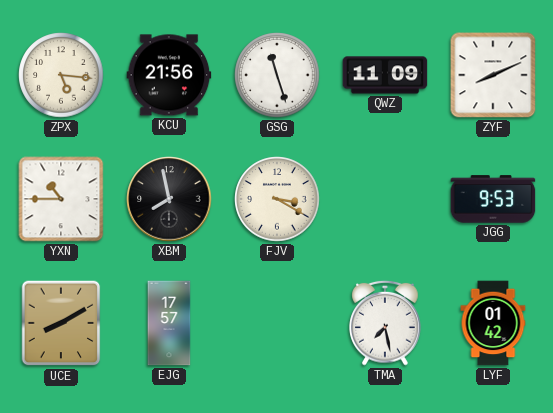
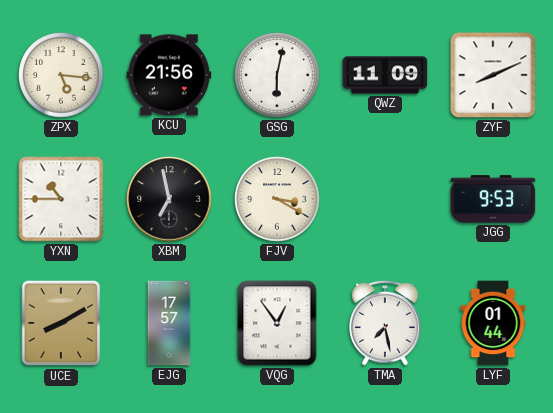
GSG: 11:27 -> 6:02 (277, 75)
XBM: 7:58 -> 6:58 (169, 199)
VQG: none -> 12:54 (277, 323)
LYF: 01:42 -> 01:44 (493, 323)
